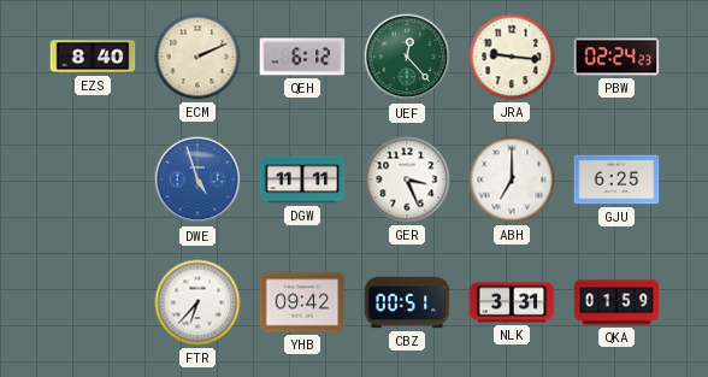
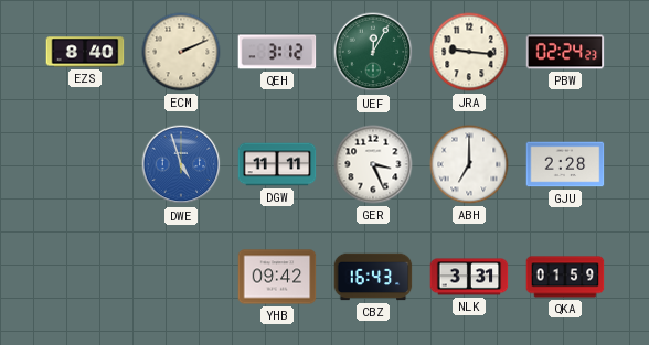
QEH: 6:12 -> 3:12 (277, 52)
UEF: 12:23 -> 12:05 (373, 52)
GJU: 6:25 -> 2:28 (565, 164)
FTR: 6:37 -> none (197, 302)
CBZ: 00:51 -> 16:43 (373, 277)
